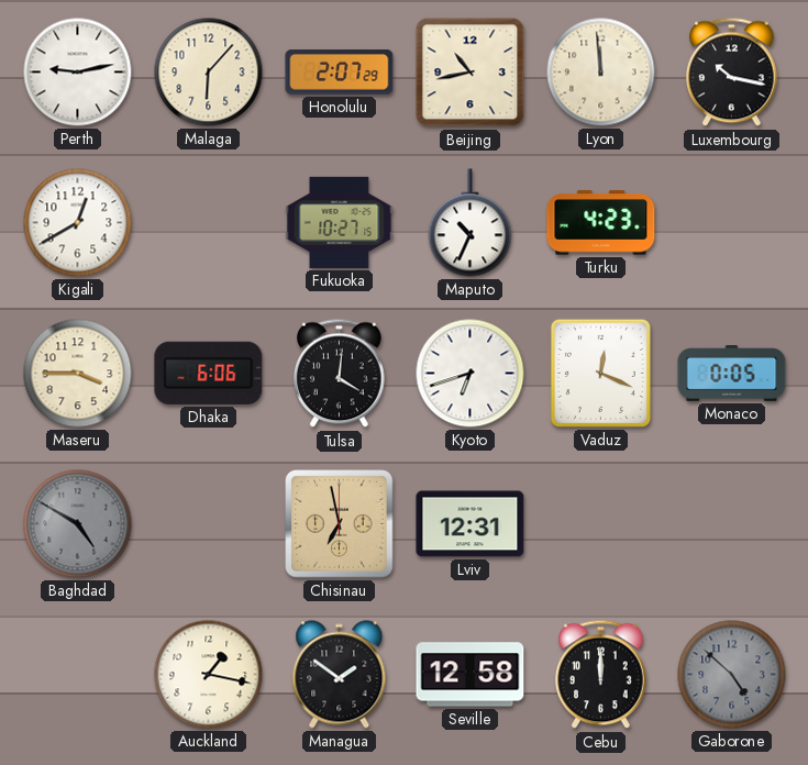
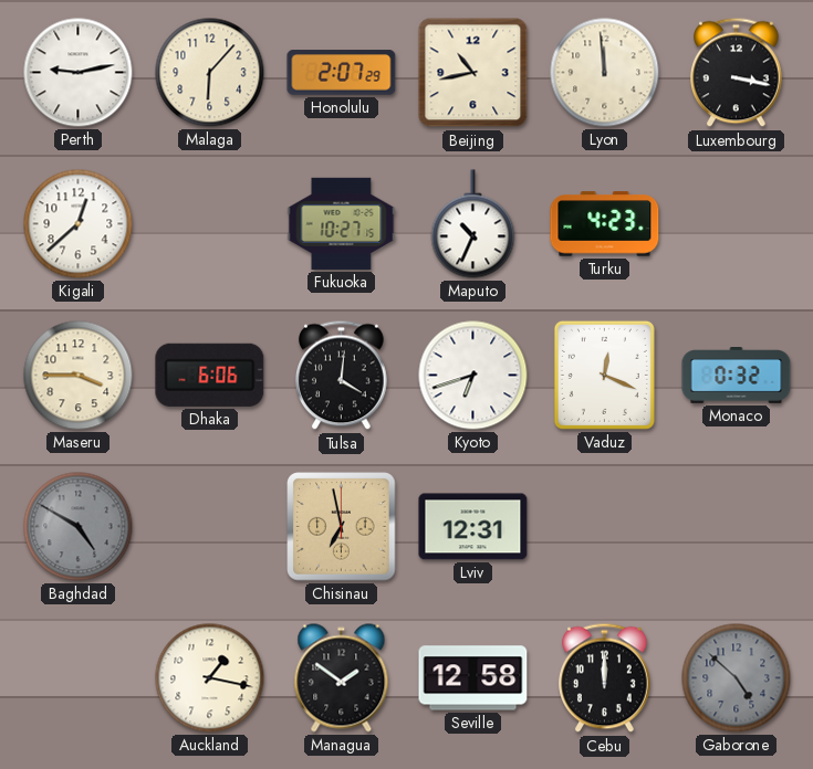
Luxembourg: 10:17 -> 3:17 (737, 73)
Kigali: 12:40 -> 12:38 (79, 224)
Monaco: 0:05 -> 0:32 (737, 376)
